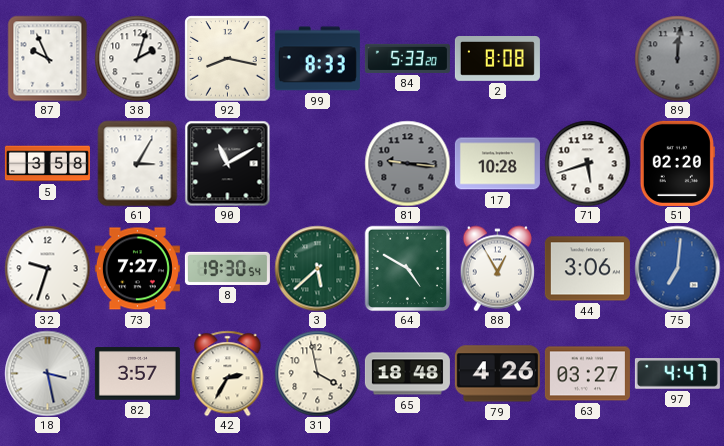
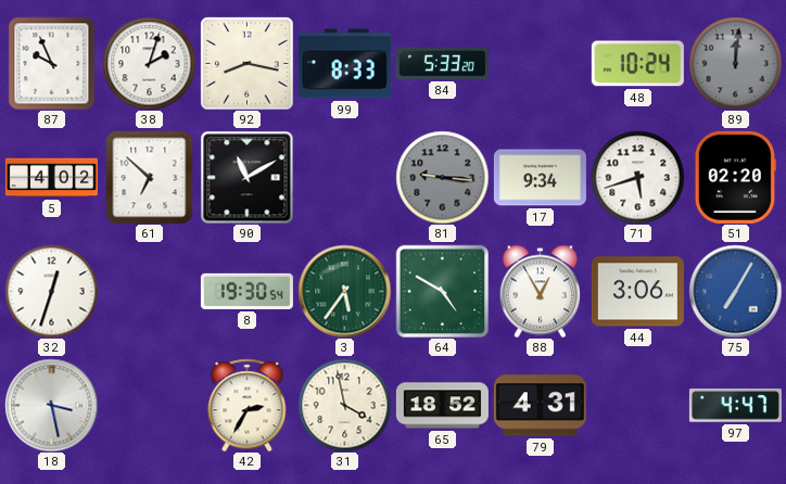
2: 8:08 -> none (497, 59)
48: none -> 10:24 (637, 64)
5: 3:58 -> 4:02 (51, 178)
61: 3:05 -> 6:52 (150, 177)
17: 10:28 -> 9:34 (540, 178)
32: 9:33 -> 12:33 (51, 291)
73: 7:27 -> none (137, 269)
3: 5:38 -> 5:36 (344, 291)
75: 7:01 -> 7:05 (735, 291)
82: 3:57 -> none (137, 374)
65: 18:48 -> 18:52 (442, 406)
79: 4:26 -> 4:31 (540, 406)
63: 03:27 -> none (587, 374)
